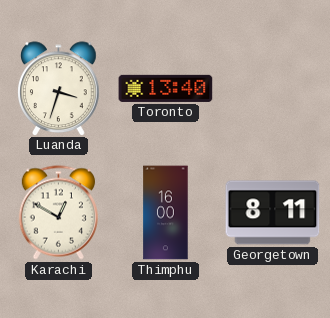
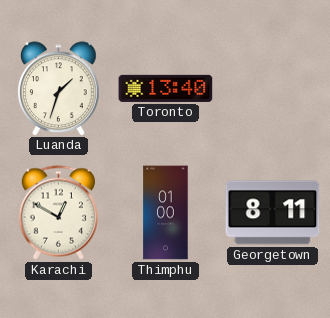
Luanda: 3:33 -> 1:33 (59, 88)
Thimphu: 16:00 -> 01:00 (166, 213)
